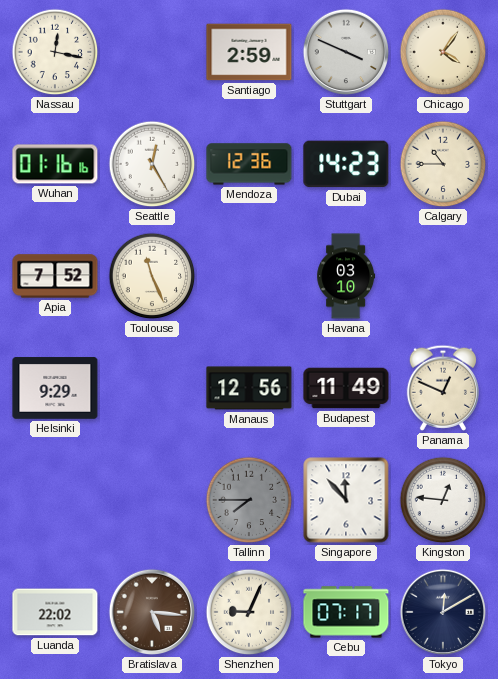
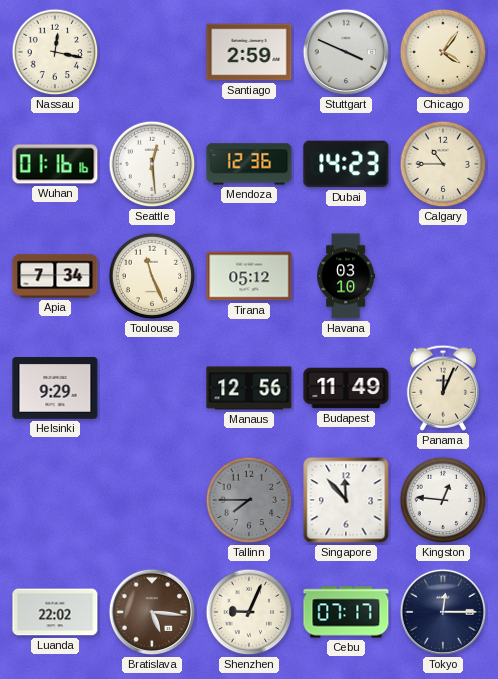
Seattle: 12:25 -> 12:29 (152, 164)
Apia: 7:52 -> 7:34 (55, 276)
Tirana: none -> 05:12 (249, 276)
Panama: 12:49 -> 12:04 (442, 388)
Tokyo: 12:10 -> 12:15 (443, 612)
